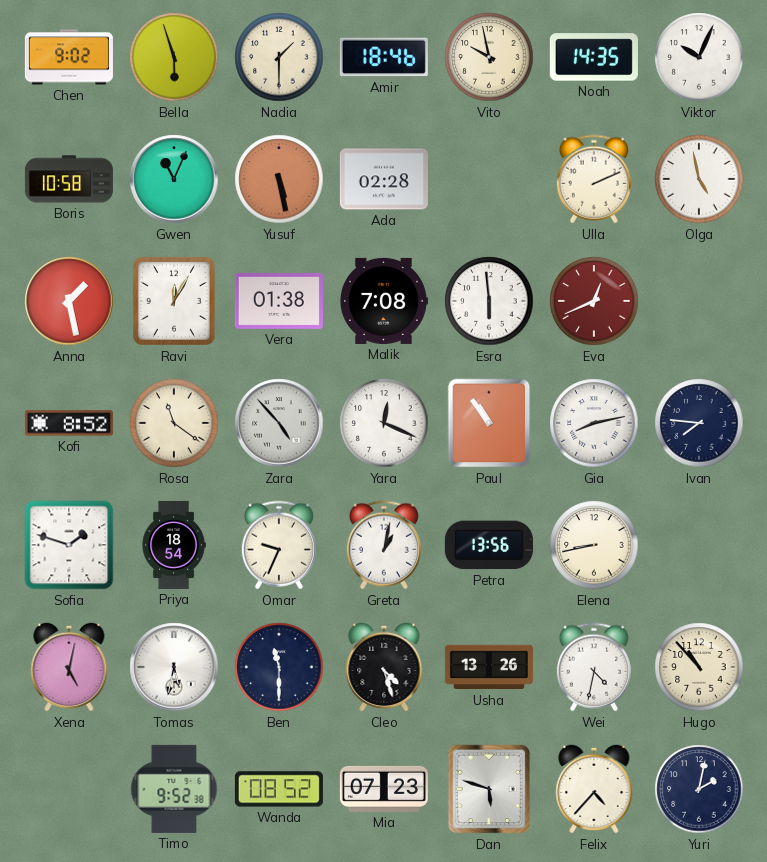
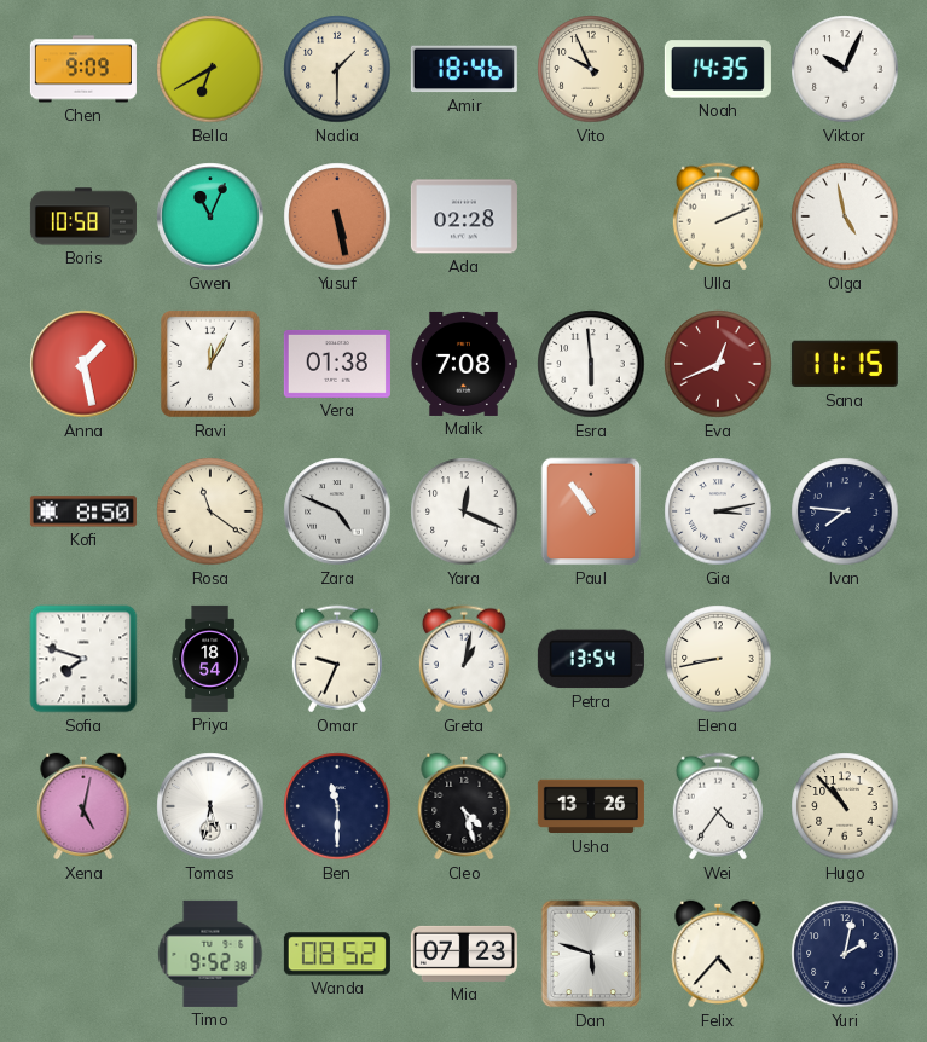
Chen: 9:02 -> 9:09 (83, 69)
Bella: 5:57 -> 6:40 (210, 69)
Vito: 9:58 -> 9:56 (591, 69)
Sana: none -> 11:15 (845, 364)
Kofi: 8:52 -> 8:50 (83, 511)
Zara: 4:53 -> 4:49 (337, 511)
Gia: 8:13 -> 3:13 (718, 511)
Sofia: 1:48 -> 7:48 (83, 659)
Petra: 13:56 -> 13:54 (591, 659)
Wei: 4:32 -> 4:36 (718, 806)
